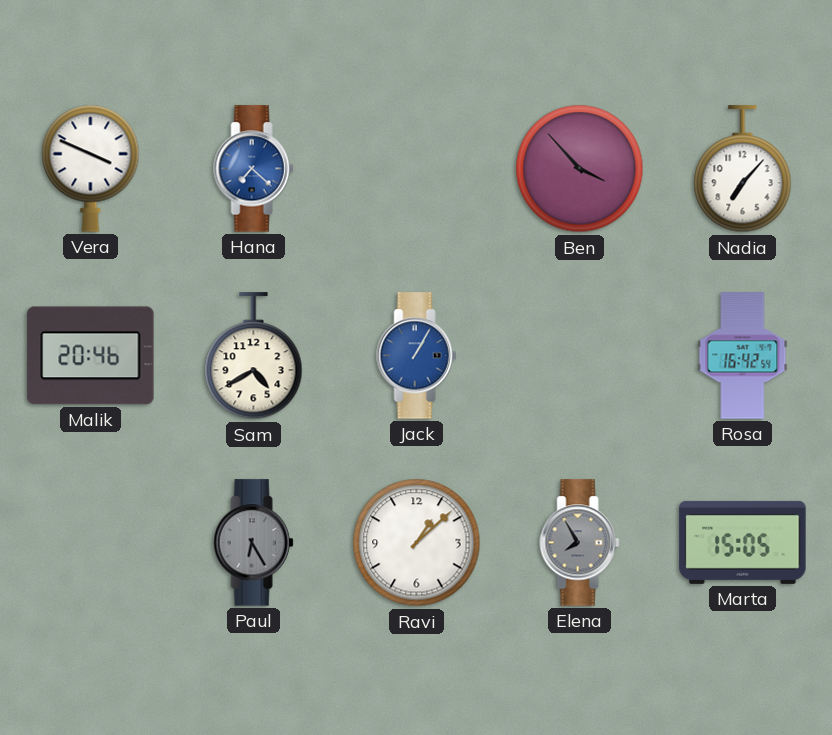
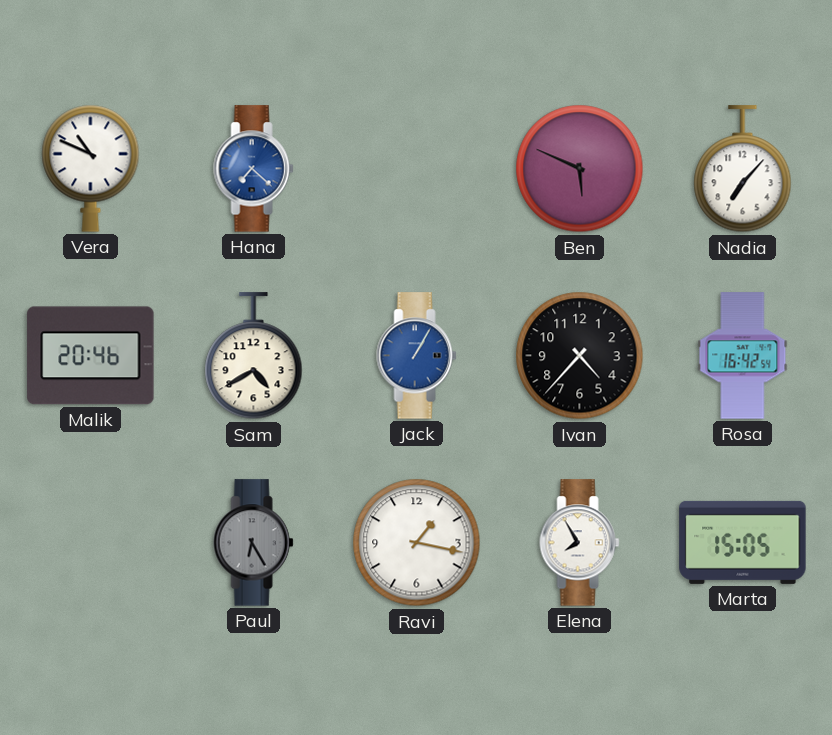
Vera: 3:49 -> 10:49 (91, 168)
Ben: 3:53 -> 5:49 (580, 169)
Ivan: none -> 4:37 (580, 356)
Ravi: 1:08 -> 1:17 (417, 543)
Elena dial: grey -> white (580, 543)
